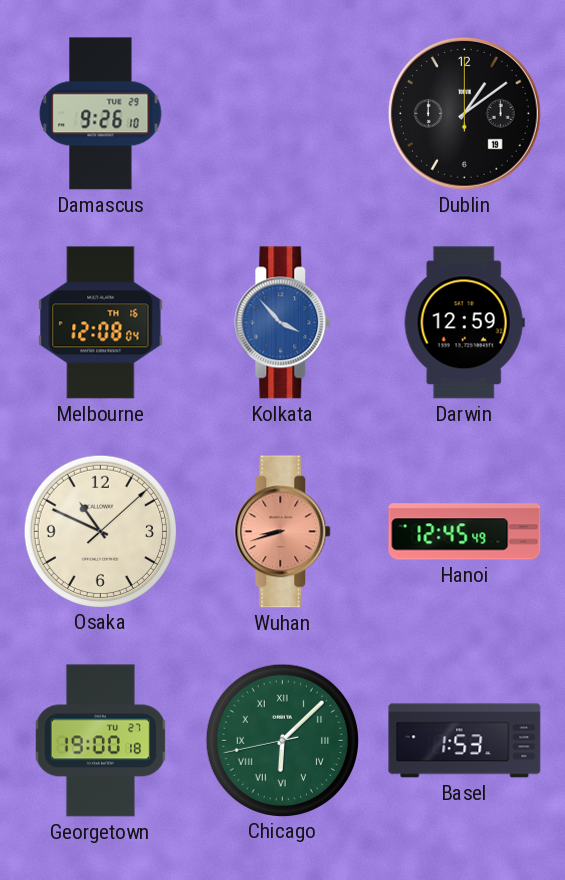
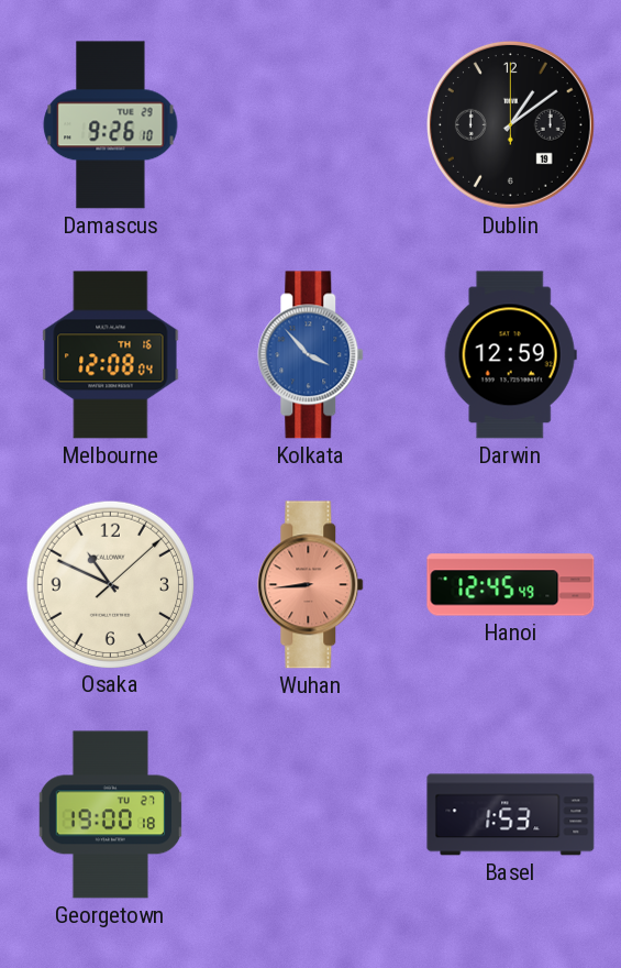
Wuhan: 8:42 -> 8:44 (311, 585)
Chicago: 6:07 -> none (282, 740)
